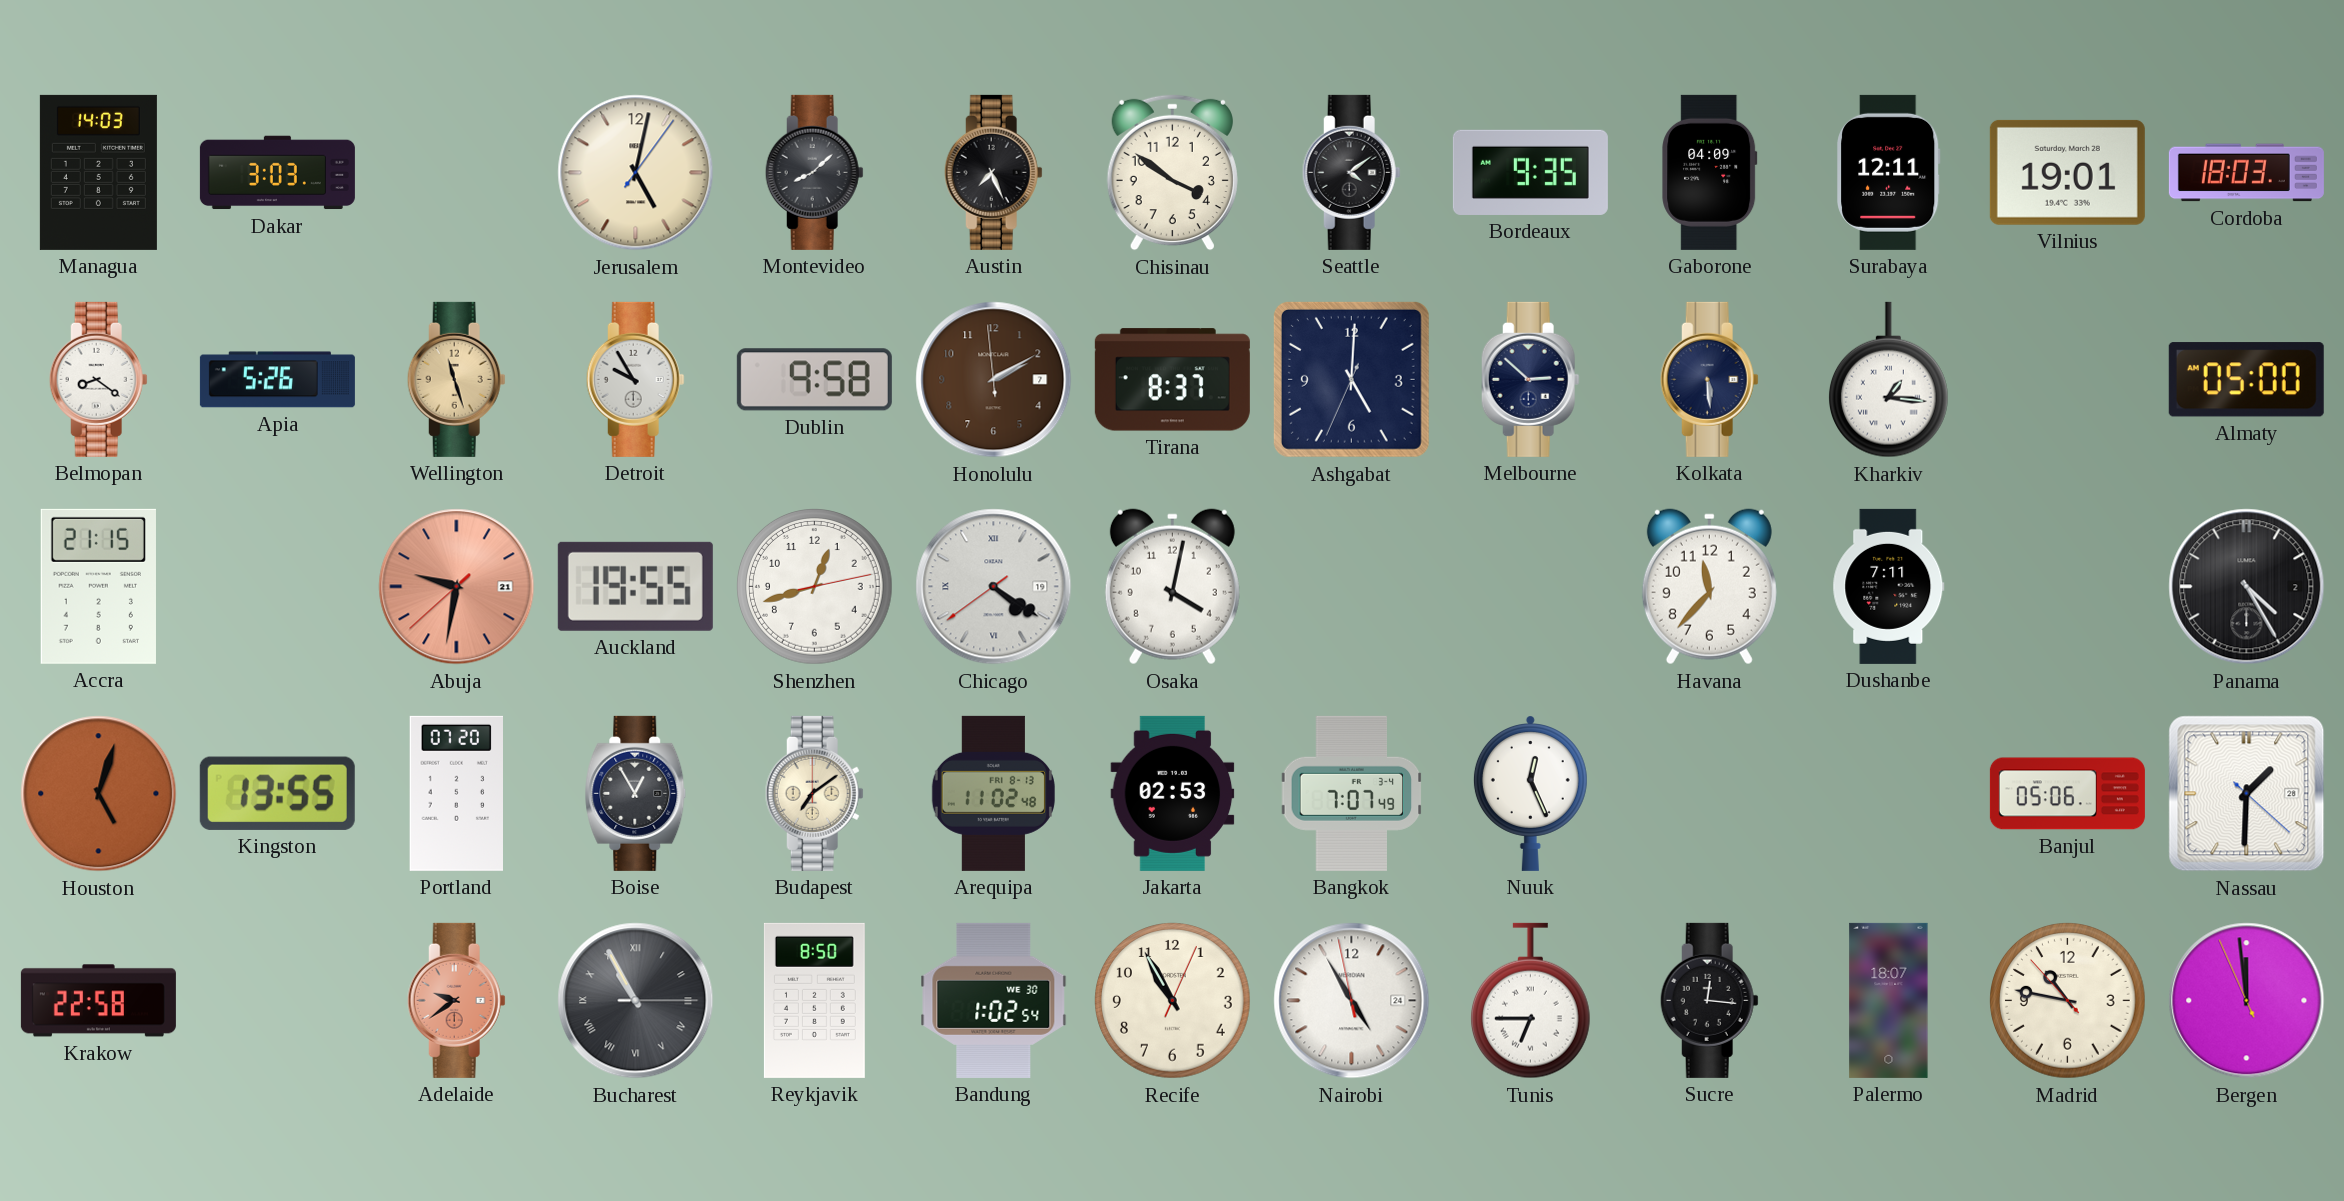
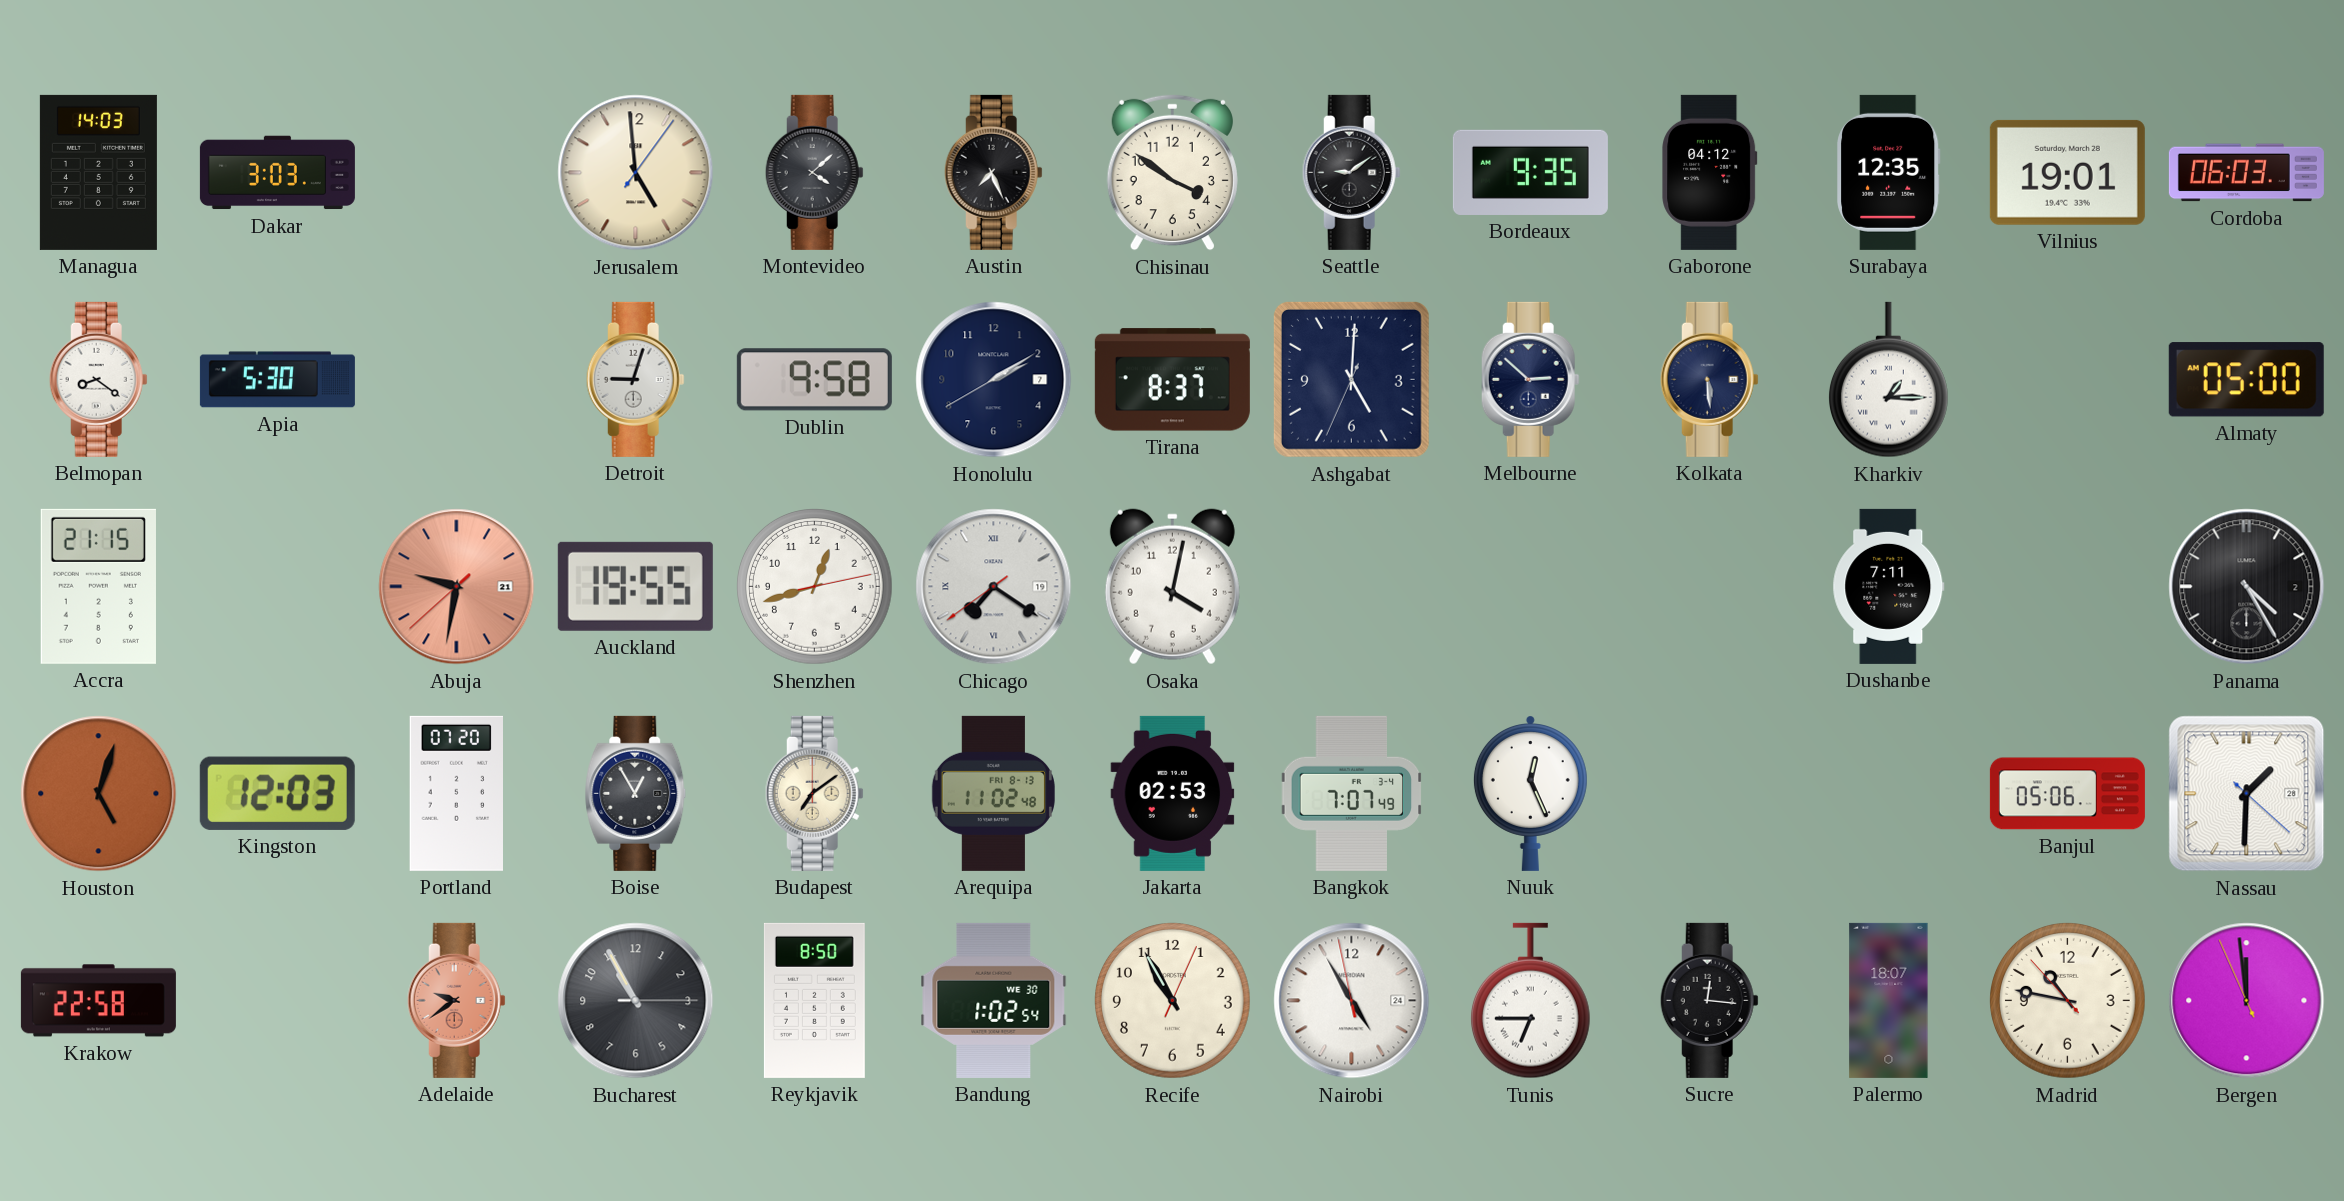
Jerusalem: 5:02 -> 4:59 (636, 173)
Montevideo: 8:08 -> 4:08 (814, 172)
Seattle: 4:09 -> 9:09 (1351, 172)
Gaborone: 04:09 -> 04:12 (1710, 172)
Surabaya: 12:11 -> 12:35 (1889, 172)
Cordoba: 18:03 -> 06:03 (2246, 173)
Apia: 5:26 -> 5:30 (277, 380)
Wellington: 11:27 -> none (456, 379)
Detroit: 9:55 -> 9:03 (635, 379)
Honolulu: 2:09:59 -> 2:09:40 (994, 380)
Honolulu dial: brown -> navy (994, 380)
Kharkiv: 1:16 -> 1:15 (1888, 380)
Chicago: 4:20 -> 7:20 (994, 587)
Havana: 11:37 -> none (1709, 587)
Kingston: 13:55 -> 12:03 (277, 793)
Bucharest numerals: Roman -> Arabic (636, 1001)
